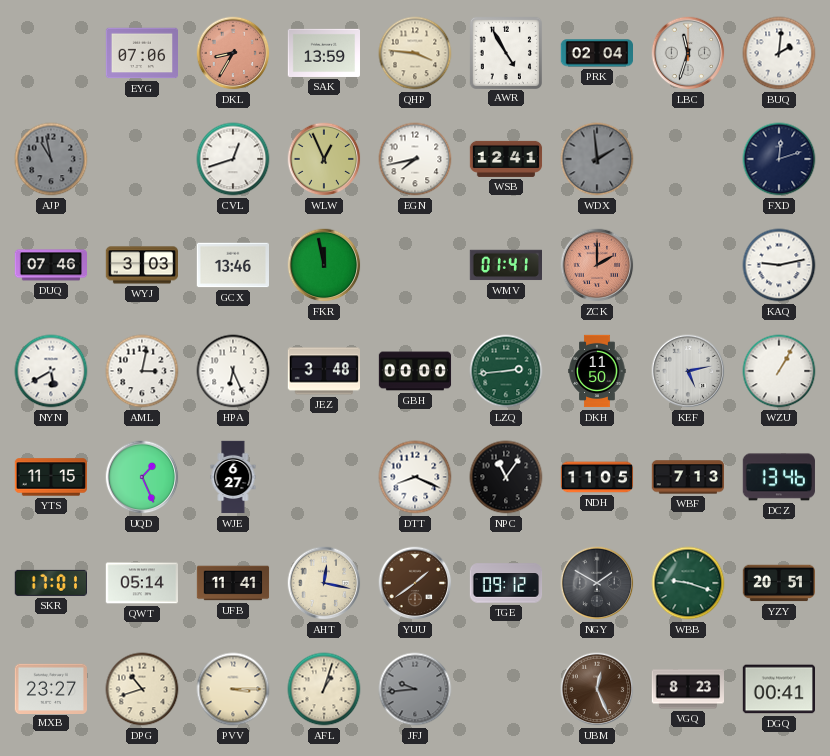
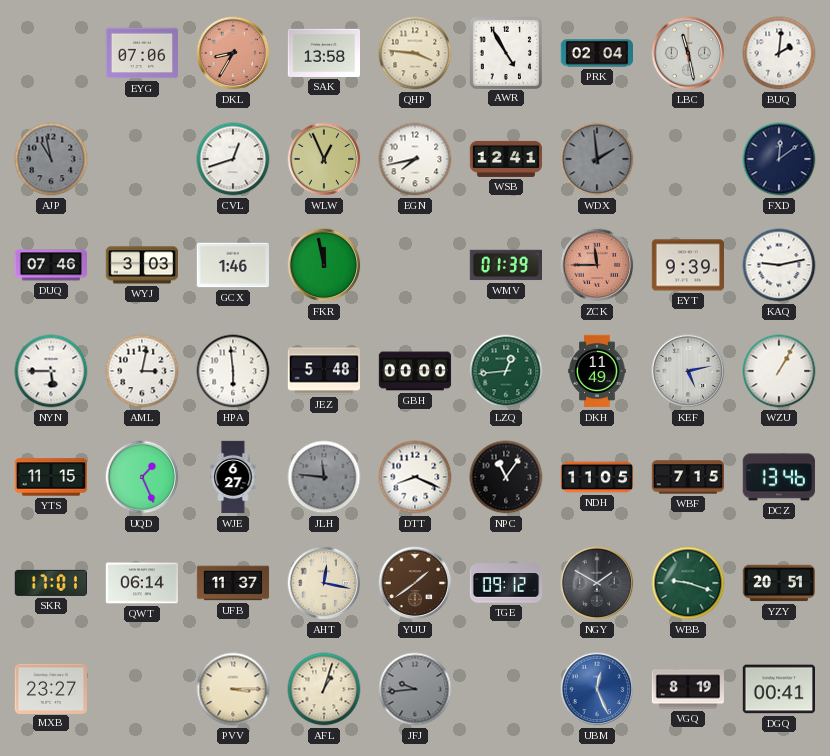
SAK: 13:59 -> 13:58 (323, 53)
LBC: 11:33 -> 11:28 (688, 53)
FXD: 12:12 -> 12:09 (779, 159)
GCX: 13:46 -> 1:46 (233, 265)
WMV: 01:41 -> 01:39 (505, 265)
ZCK: 2:00 -> 11:45 (597, 265)
EYT: none -> 9:39 (687, 265)
NYN: 5:40 -> 5:45 (51, 371)
HPA: 6:26 -> 5:59 (233, 371)
JEZ: 3:48 -> 5:48 (323, 371)
LZQ: 2:44 -> 12:44 (506, 371)
DKH: 11:50 -> 11:49 (597, 371)
JLH: none -> 11:46 (324, 477)
WBF: 7:13 -> 7:15 (687, 477)
QWT: 05:14 -> 06:14 (141, 583)
UFB: 11:41 -> 11:37 (233, 583)
DPG: 10:42 -> none (142, 689)
UBM dial: brown -> blue (597, 689)
VGQ: 8:23 -> 8:19 (687, 689)
